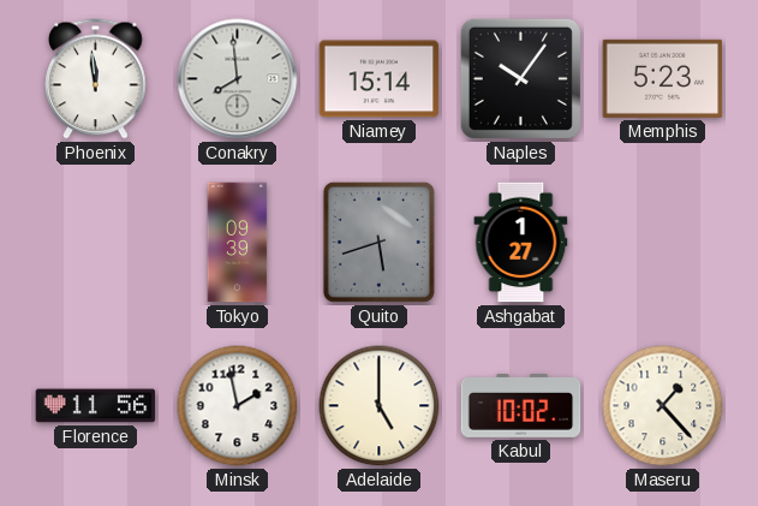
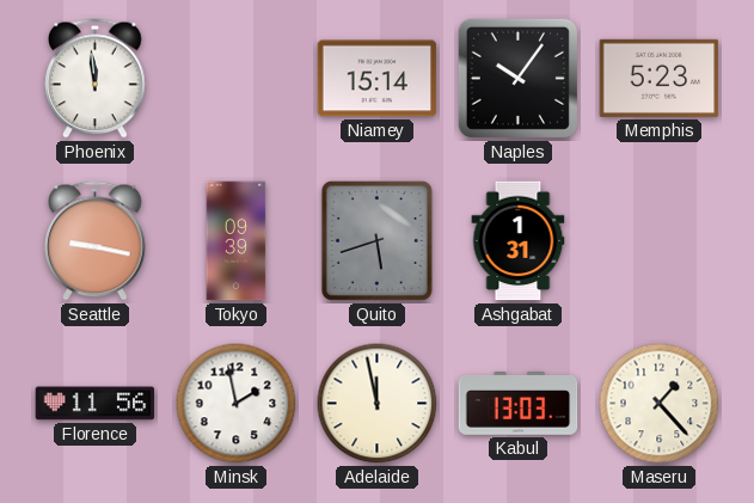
Conakry: 7:59 -> none (238, 79)
Seattle: none -> 9:17 (96, 241)
Ashgabat: 1:27 -> 1:31 (519, 241)
Adelaide: 5:00 -> 11:58 (378, 404)
Kabul: 10:02 -> 13:03 (519, 404)
